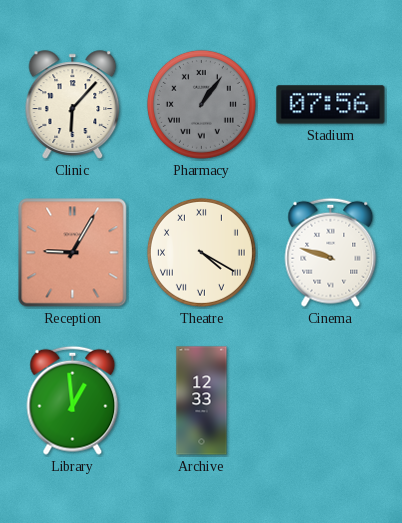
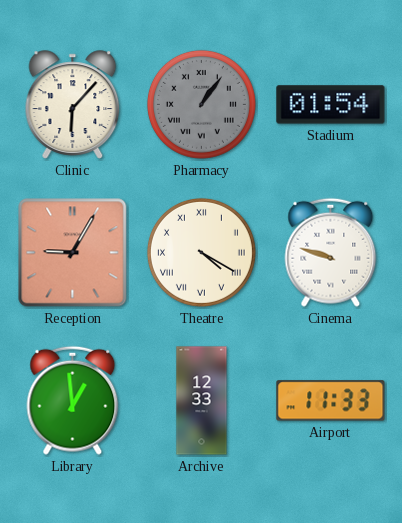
Stadium: 07:56 -> 01:54 (331, 105)
Airport: none -> 11:33 (331, 401)
